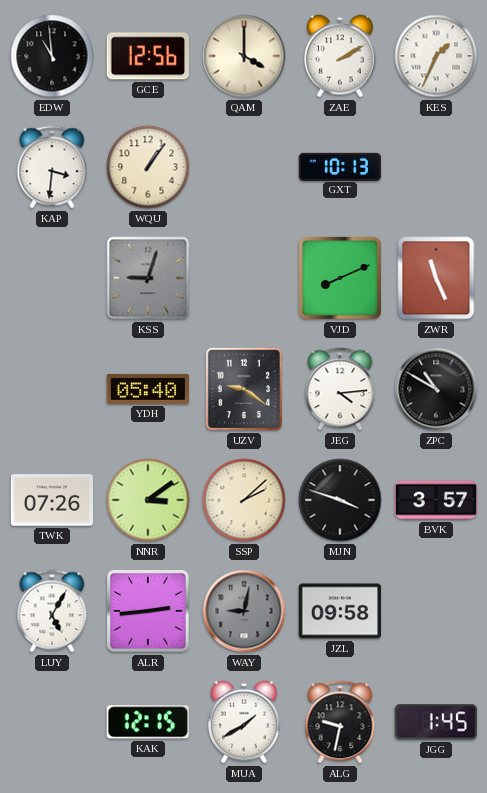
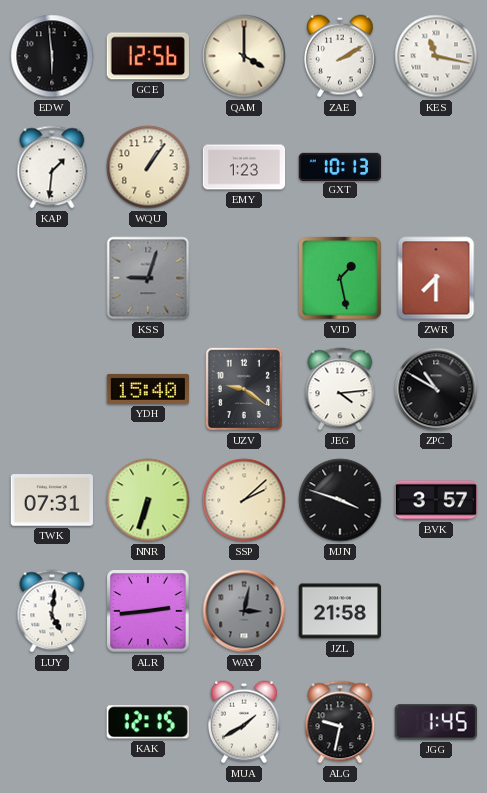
EDW: 10:59 -> 5:59 (52, 56)
KES: 1:34 -> 11:17 (436, 56)
KAP: 3:31 -> 1:31 (52, 167)
EMY: none -> 1:23 (244, 167)
VJD: 8:11 -> 1:28 (340, 278)
ZWR: 11:26 -> 7:30 (436, 278)
YDH: 05:40 -> 15:40 (148, 389)
TWK: 07:26 -> 07:31 (51, 500)
NNR: 3:09 -> 6:33 (148, 500)
LUY: 5:05 -> 5:01 (52, 611)
WAY: 9:02 -> 3:02 (244, 611)
JZL: 09:58 -> 21:58 (339, 611)
